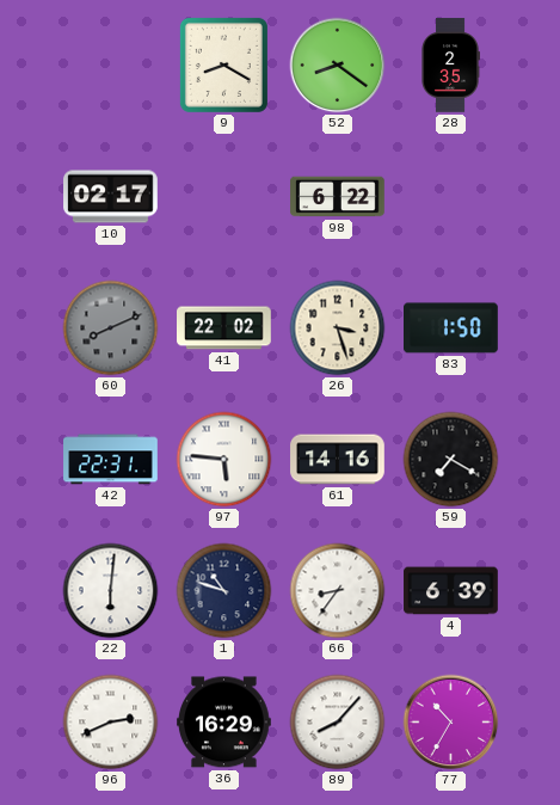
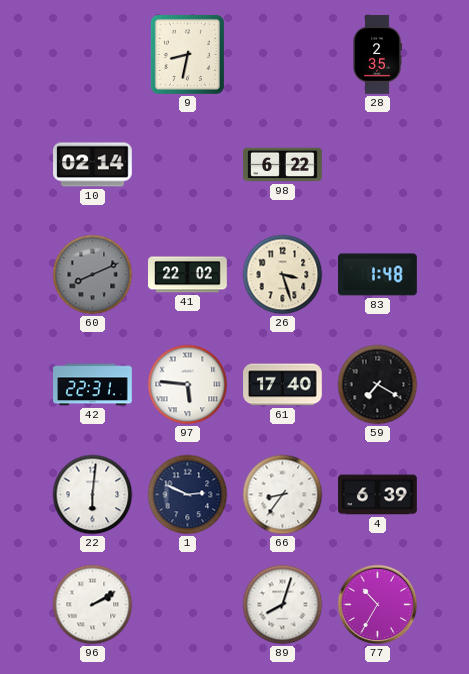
9: 8:20 -> 8:32 (187, 54)
52: 8:21 -> none (338, 66)
10: 02:17 -> 02:14 (93, 165)
83: 1:50 -> 1:48 (378, 275)
61: 14:16 -> 17:40 (283, 385)
1: 10:48 -> 2:49 (188, 495)
96: 2:41 -> 2:10 (93, 605)
36: 16:29 -> none (224, 723)
89: 8:07 -> 8:03 (283, 605)
